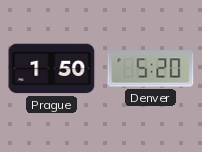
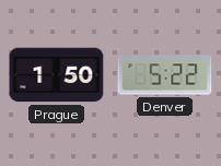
Denver: 5:20 -> 5:22 (165, 75)
